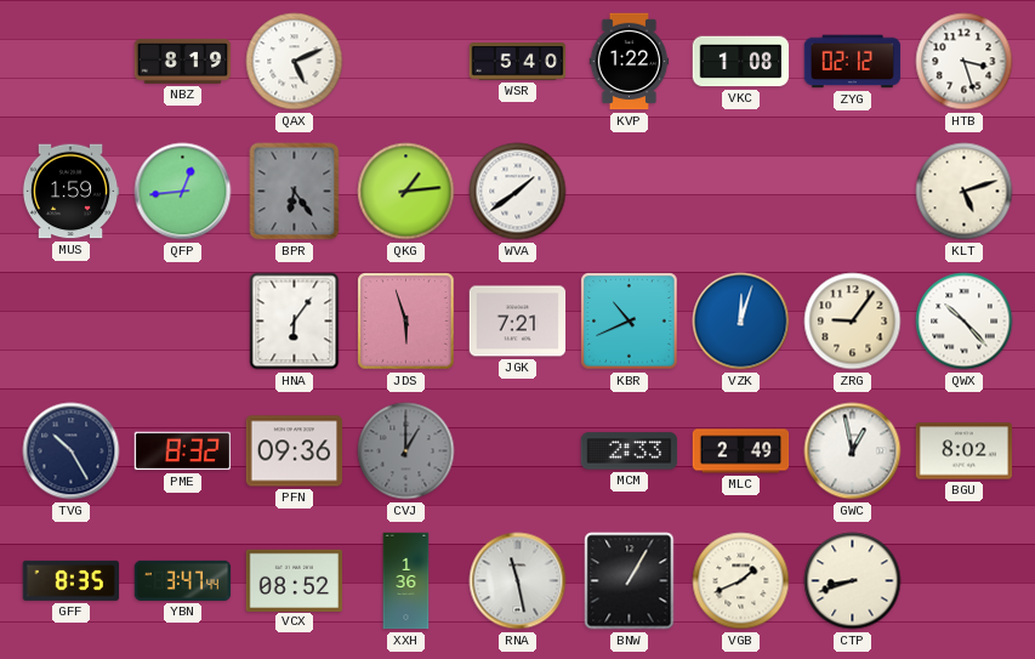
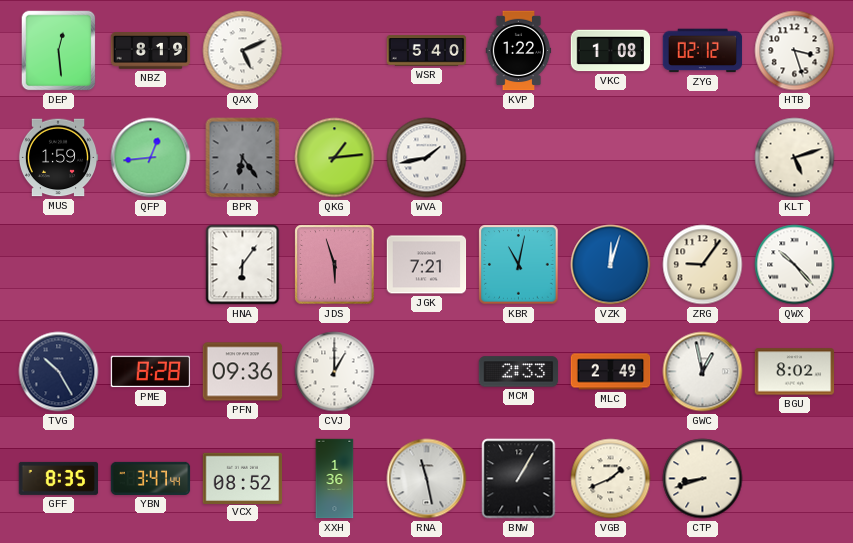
DEP: none -> 12:29 (59, 51)
WVA: 1:39 -> 1:43 (427, 158)
KBR: 10:41 -> 11:02 (519, 265)
PME: 8:32 -> 8:28 (151, 372)
CVJ dial: grey -> white (335, 372)
